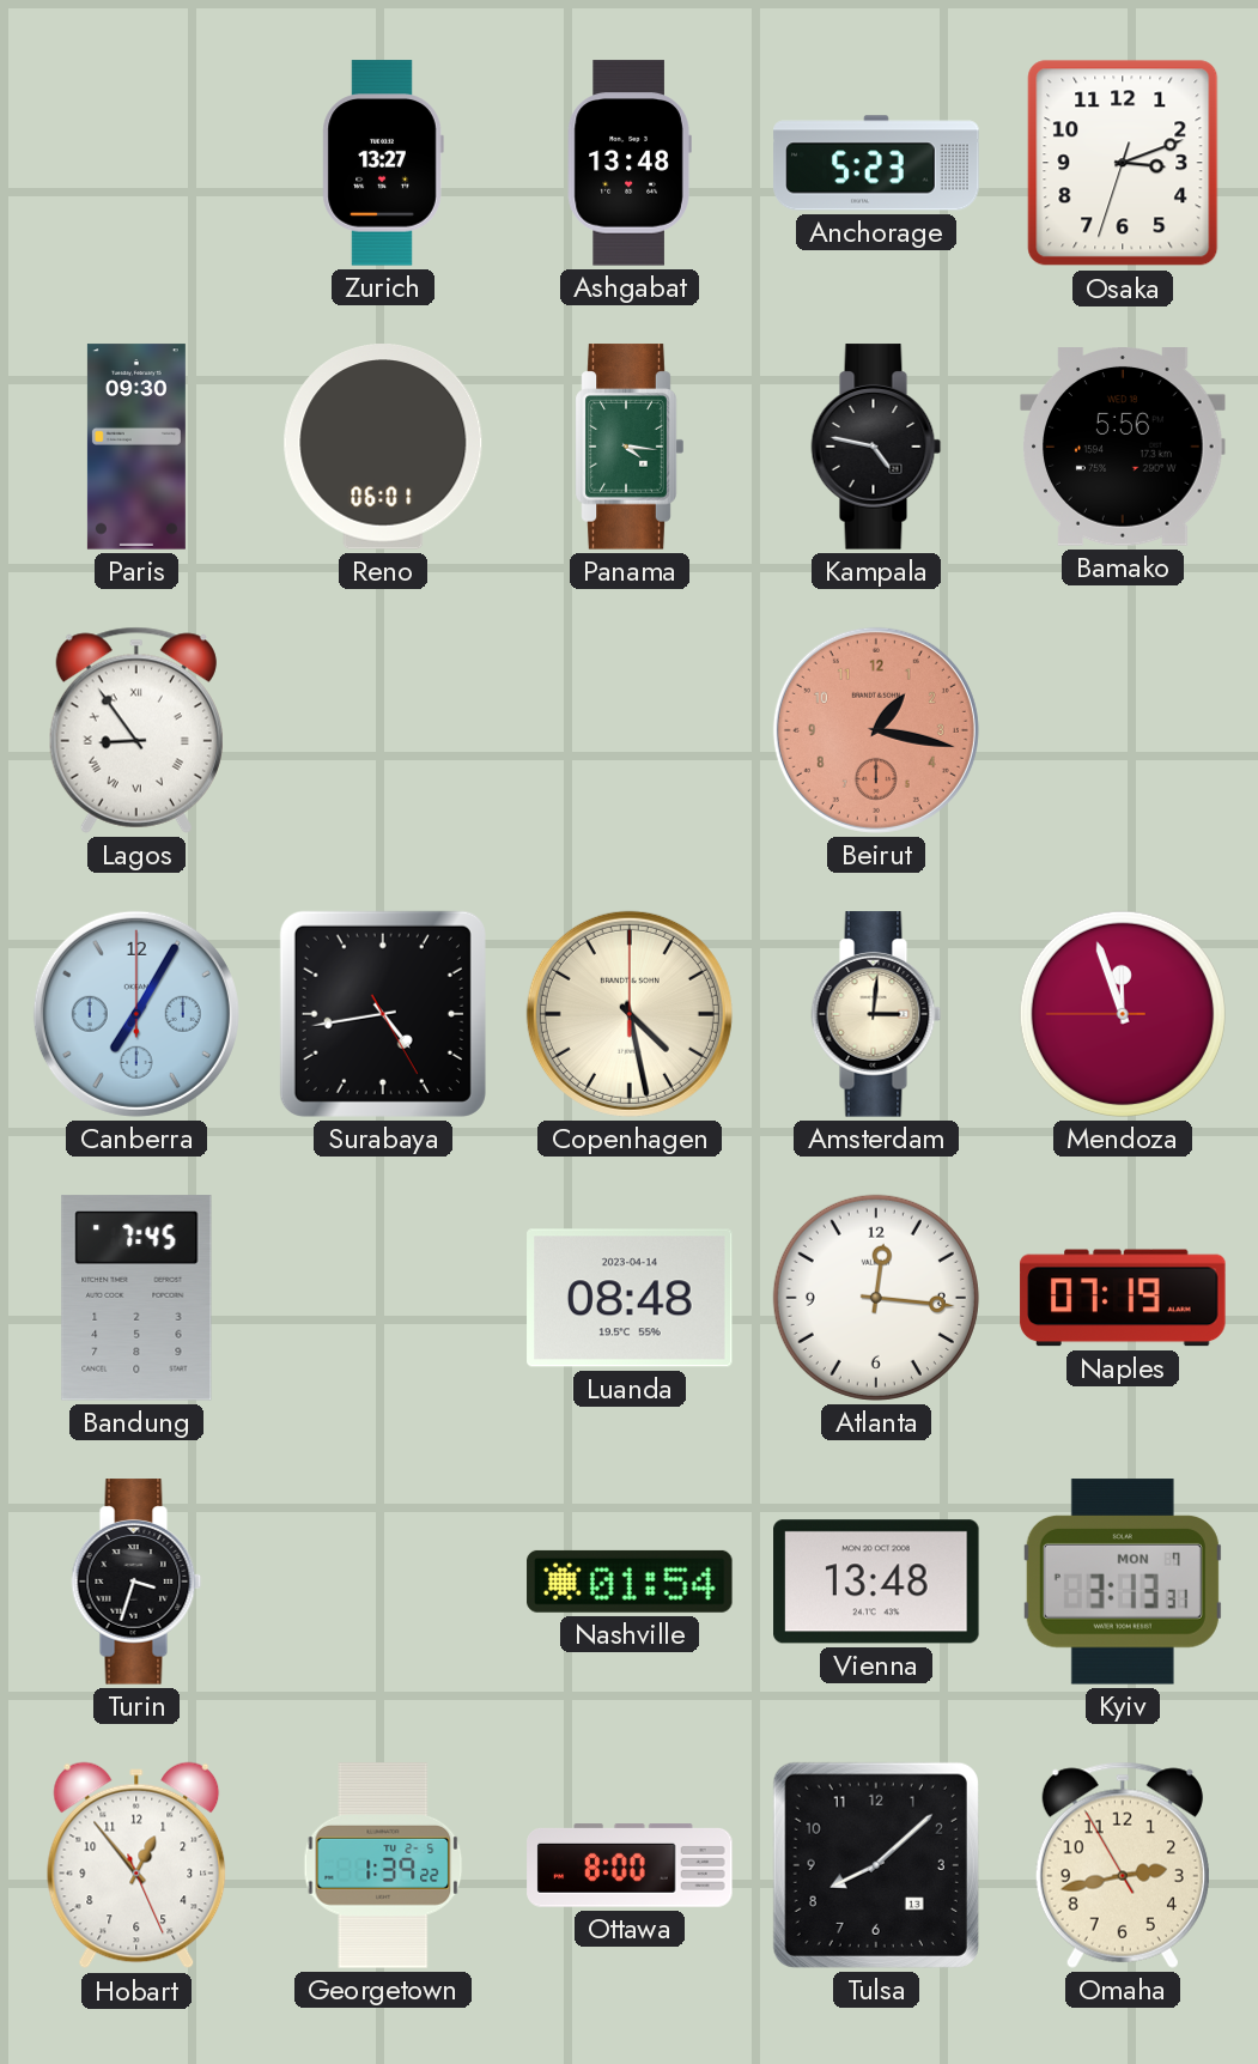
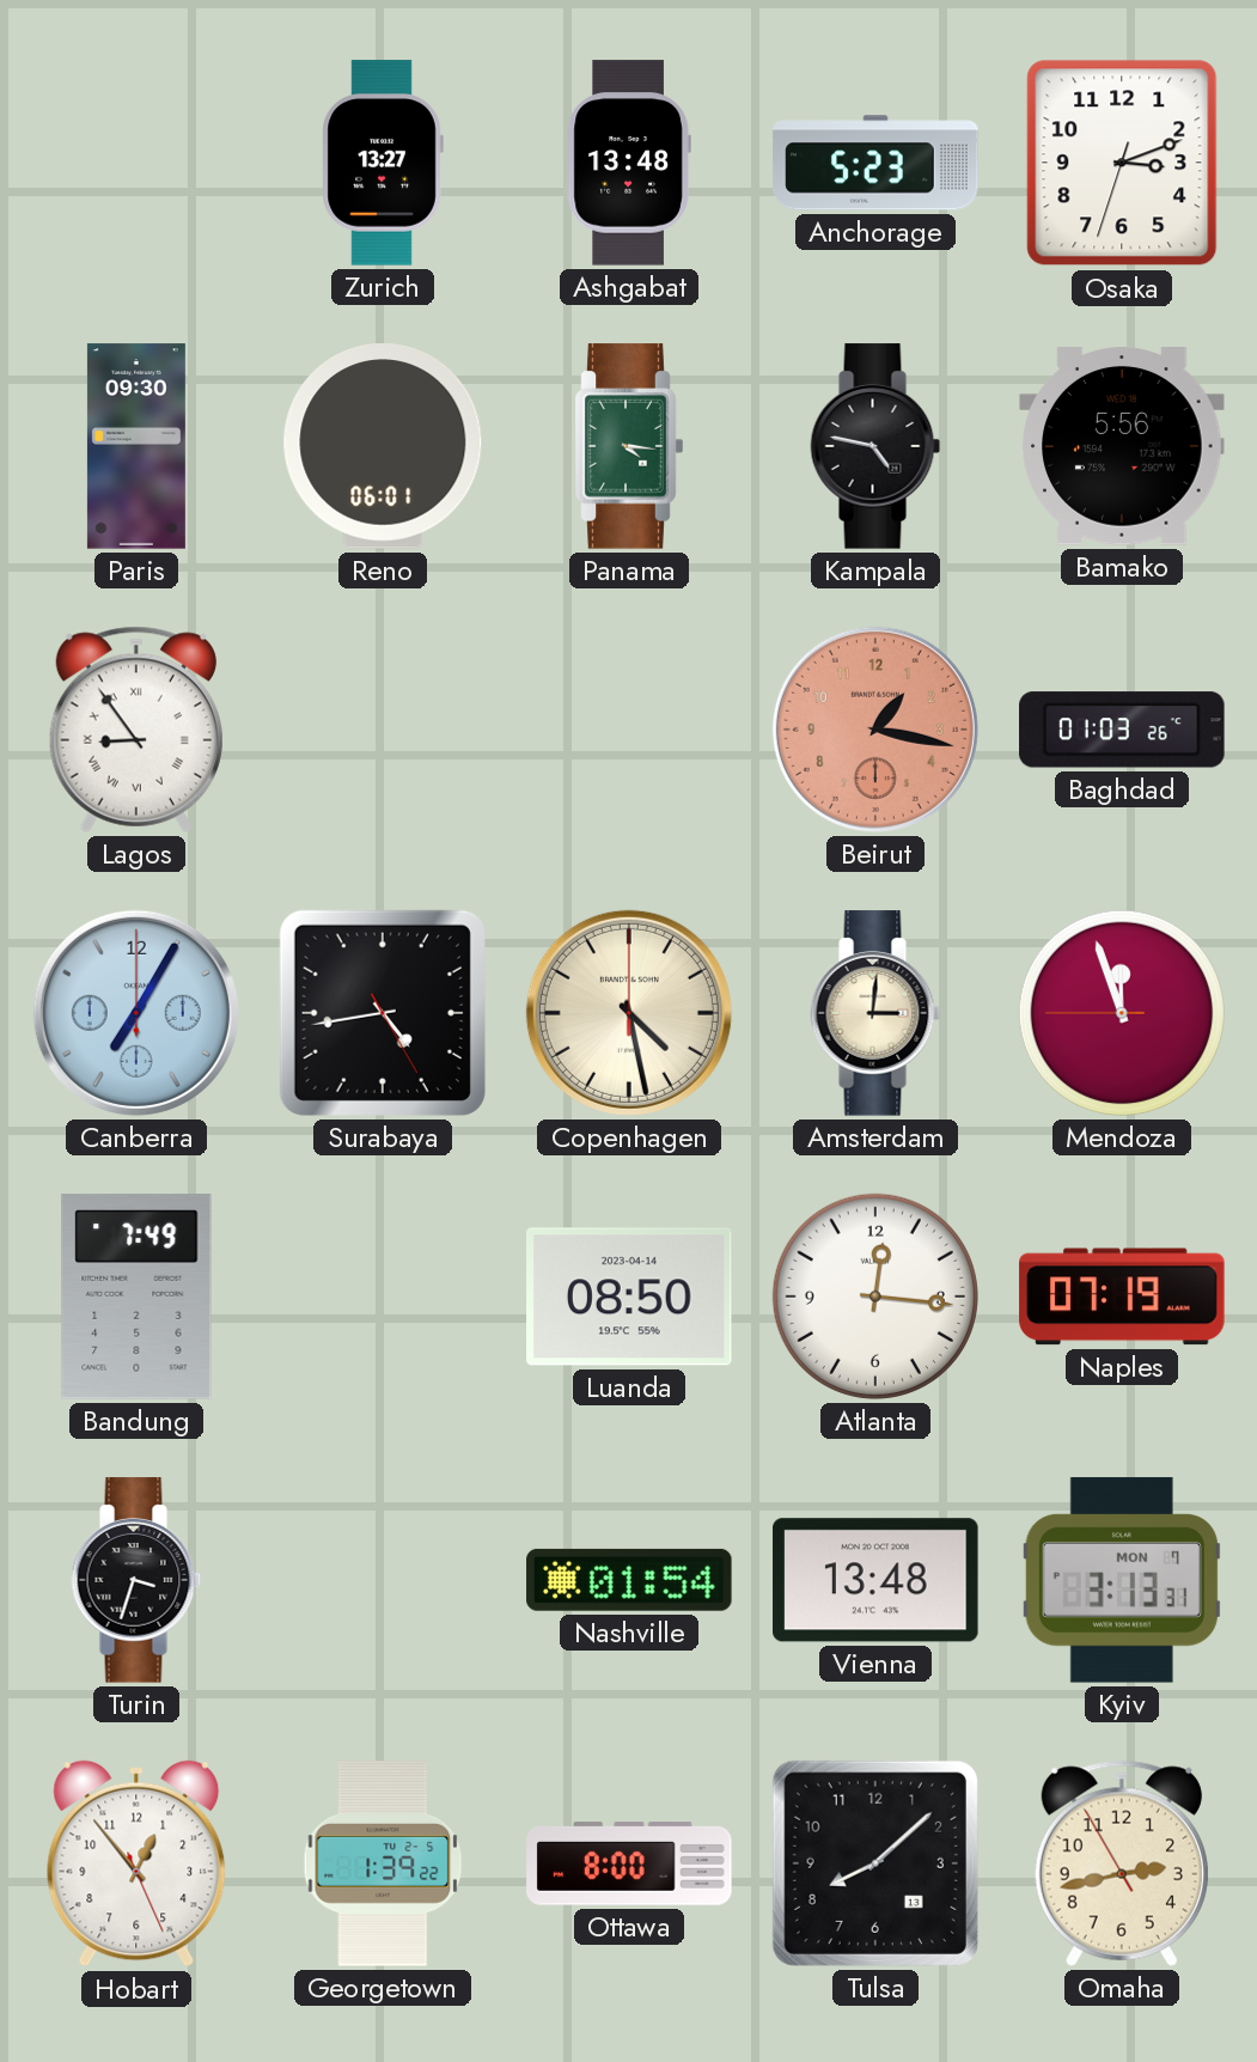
Baghdad: none -> 01:03 (1122, 730)
Bandung: 7:45 -> 7:49 (136, 1297)
Luanda: 08:48 -> 08:50 (629, 1297)
